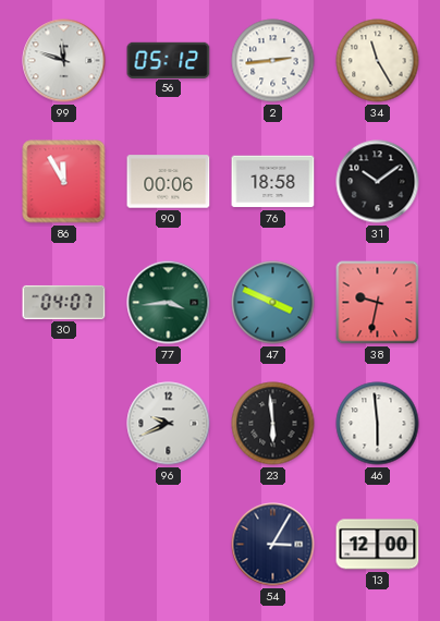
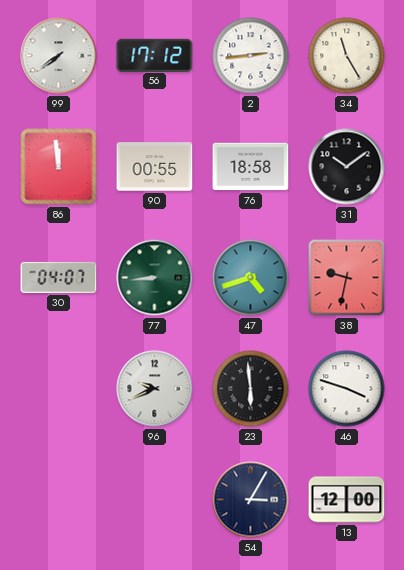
99: 11:48 -> 7:39 (59, 56)
56: 05:12 -> 17:12 (155, 55)
86: 11:55 -> 11:59 (59, 167)
90: 00:06 -> 00:55 (155, 167)
77: 3:44 -> 8:44 (155, 278)
47: 3:49 -> 4:42 (251, 278)
46: 5:59 -> 3:48 (347, 389)
